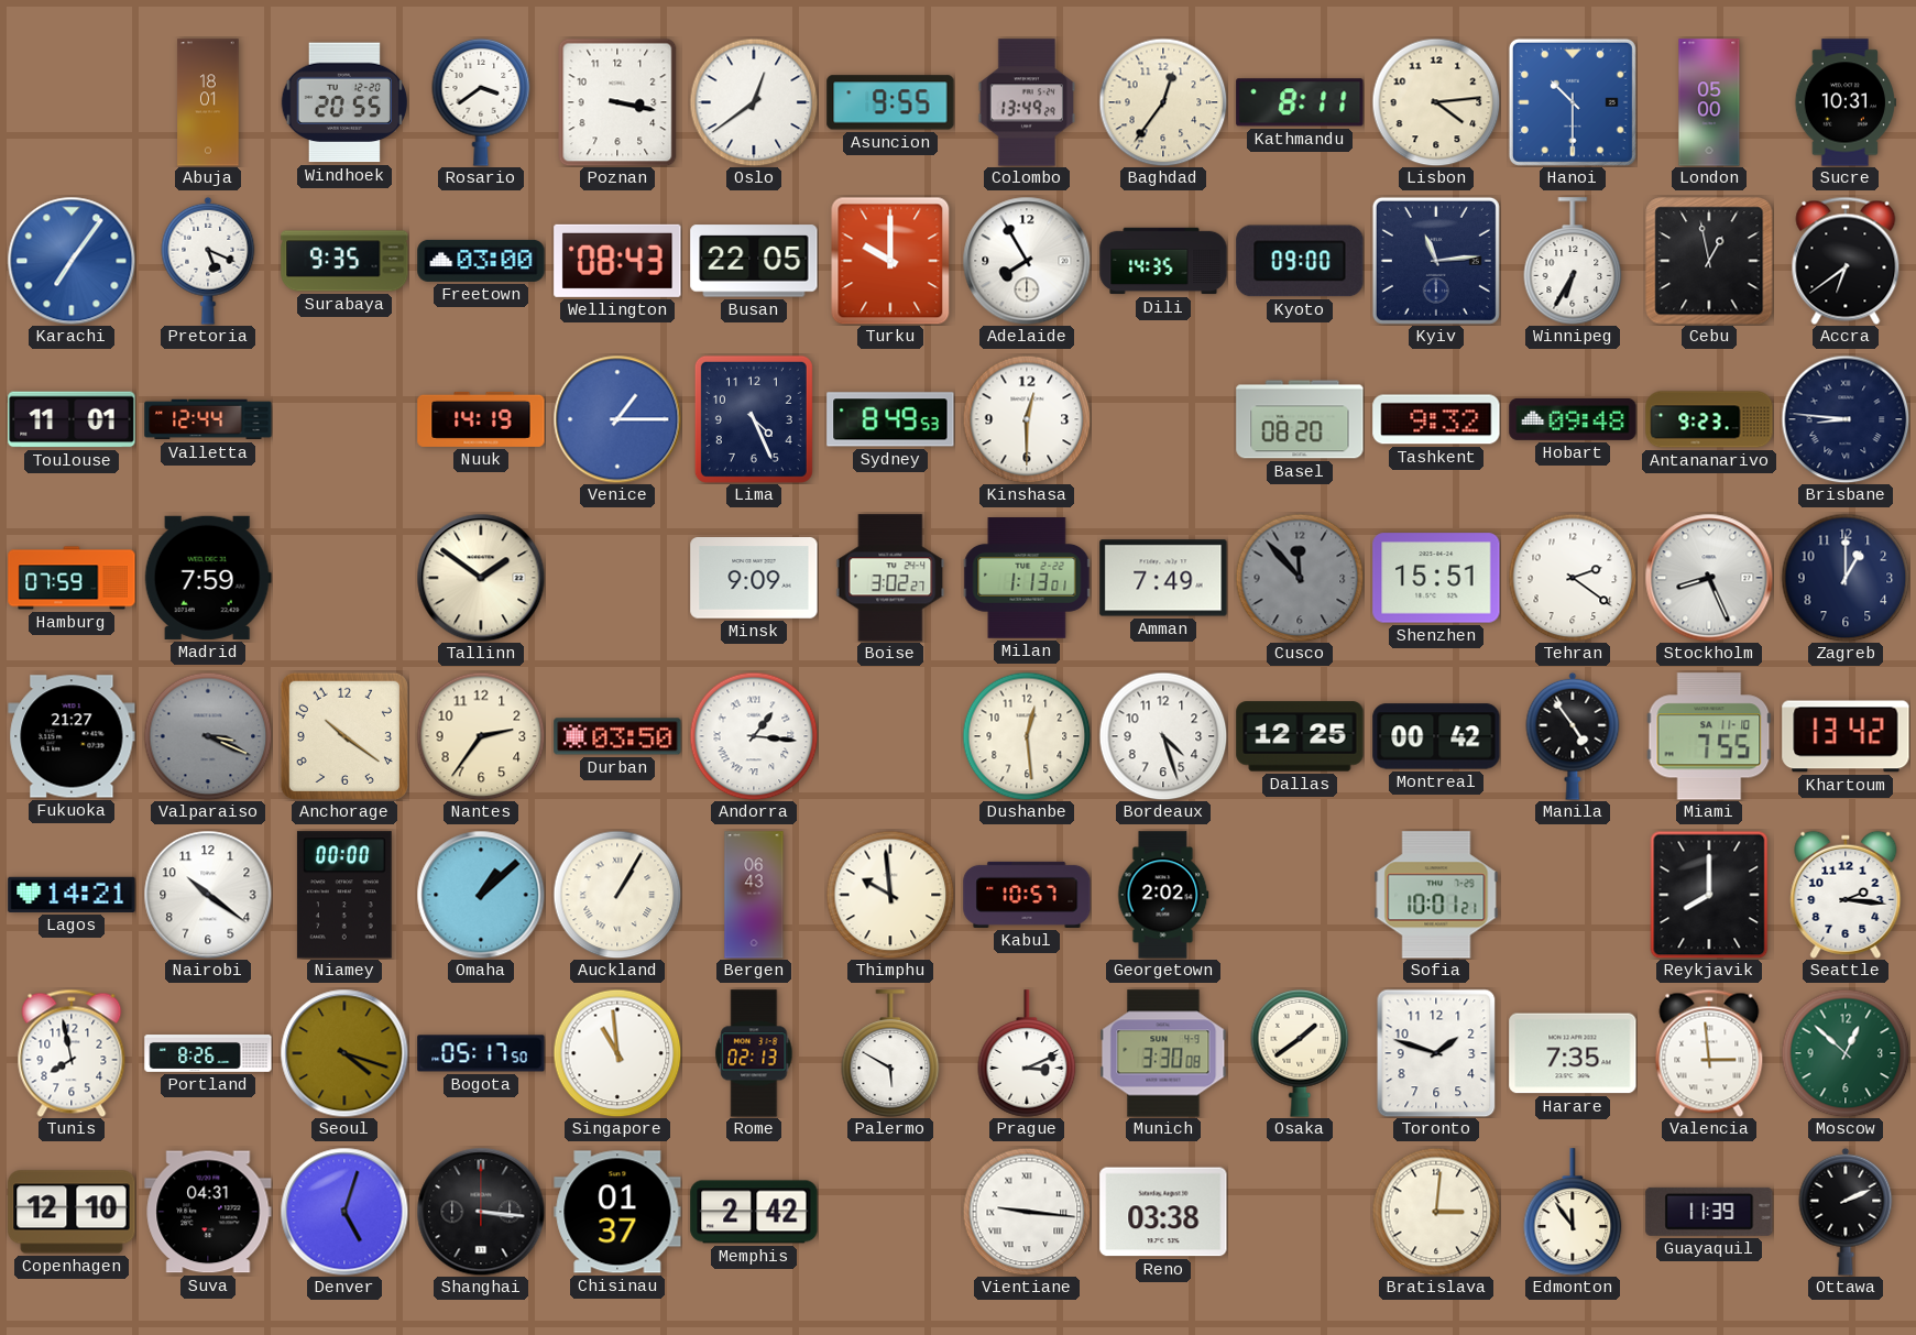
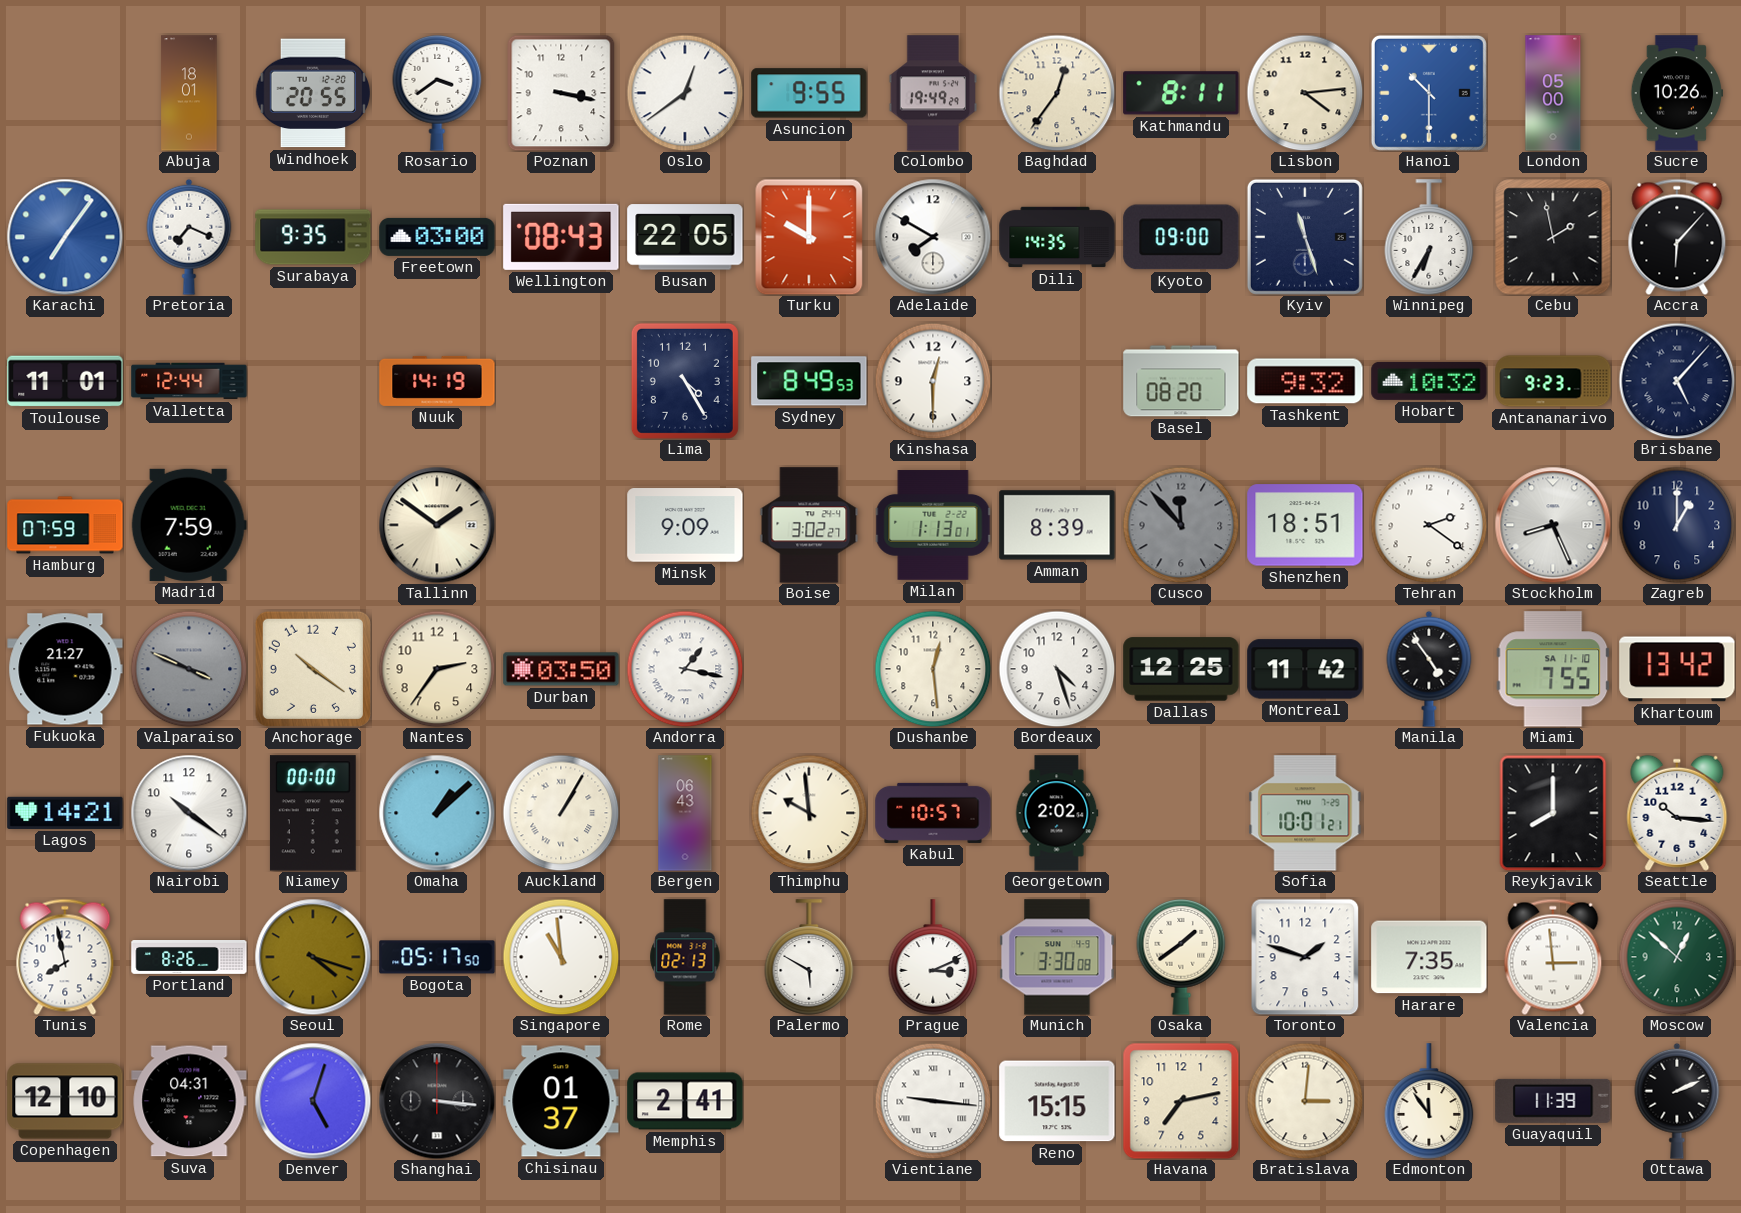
Colombo: 13:49 -> 19:49 (932, 93)
Sucre: 10:31 -> 10:26 (1676, 93)
Pretoria: 5:19 -> 7:19 (189, 237)
Adelaide: 7:55 -> 7:50 (933, 237)
Kyiv: 11:14 -> 11:27 (1305, 237)
Cebu: 12:58 -> 1:58 (1553, 237)
Accra: 6:39 -> 6:07 (1677, 237)
Venice: 1:15 -> none (617, 419)
Lima: 4:26 -> 4:25 (685, 381)
Hobart: 09:48 -> 10:32 (1429, 381)
Brisbane: 8:46 -> 5:07 (1677, 381)
Amman: 7:49 -> 8:39 (1057, 525)
Shenzhen: 15:51 -> 18:51 (1305, 525)
Valparaiso: 3:19 -> 3:49 (189, 669)
Andorra: 1:16 -> 1:17 (685, 669)
Montreal: 00:42 -> 11:42 (1305, 669)
Seattle: 2:16 -> 10:16 (1677, 813)
Memphis: 2:42 -> 2:41 (685, 1101)
Reno: 03:38 -> 15:15 (1057, 1101)
Havana: none -> 7:13 (1181, 1101)
